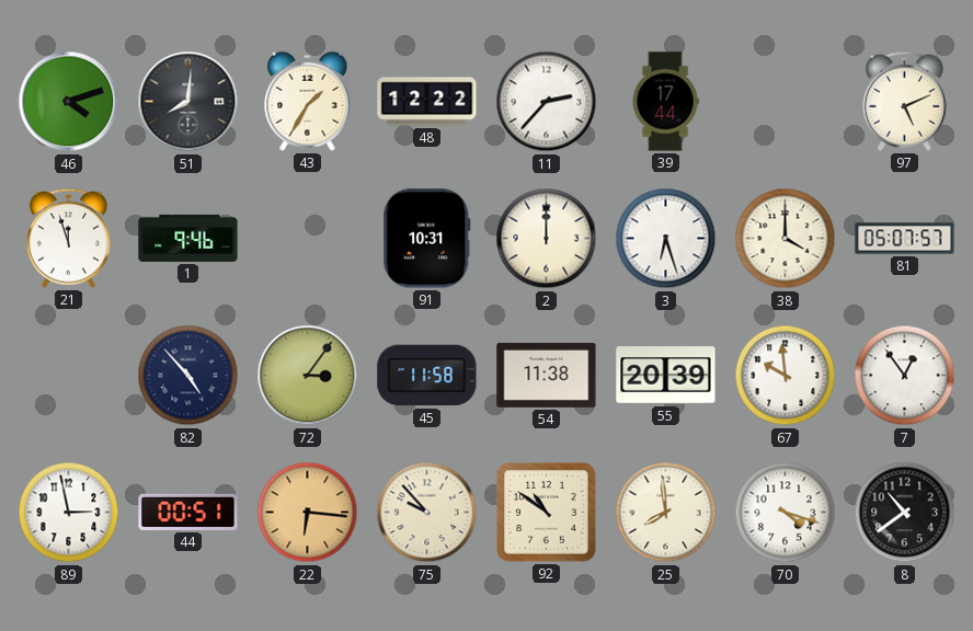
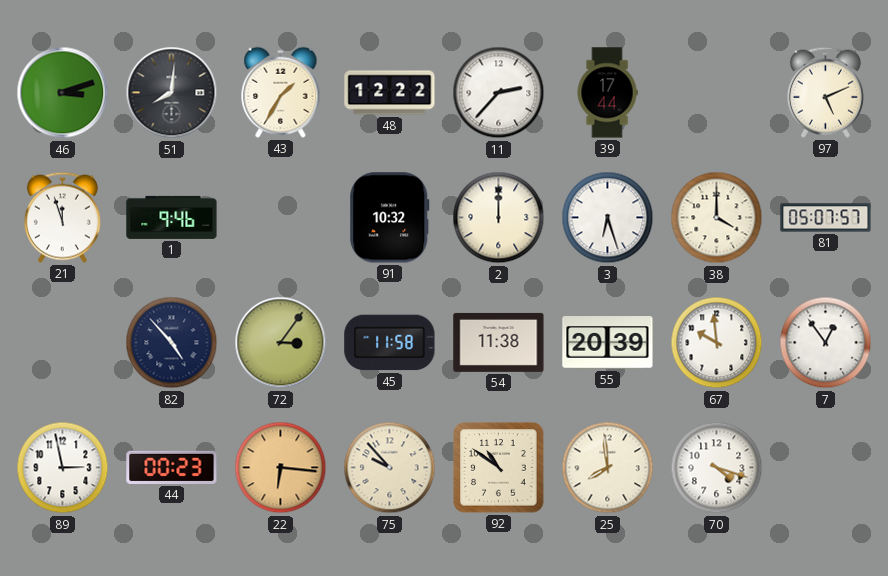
46: 4:12 -> 3:12 (63, 93)
91: 10:31 -> 10:32 (390, 218)
44: 00:51 -> 00:23 (172, 467)
8: 10:39 -> none (905, 513)
